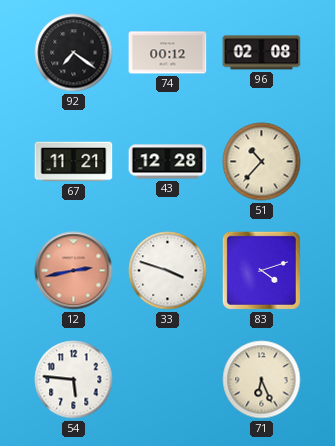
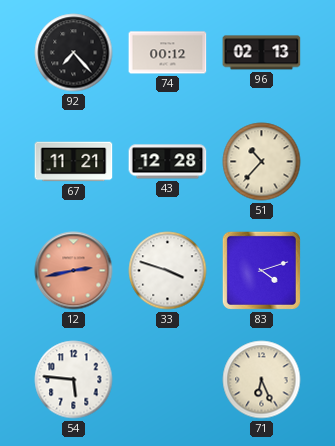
92: 7:21 -> 7:23 (74, 53)
96: 02:08 -> 02:13 (262, 53)
